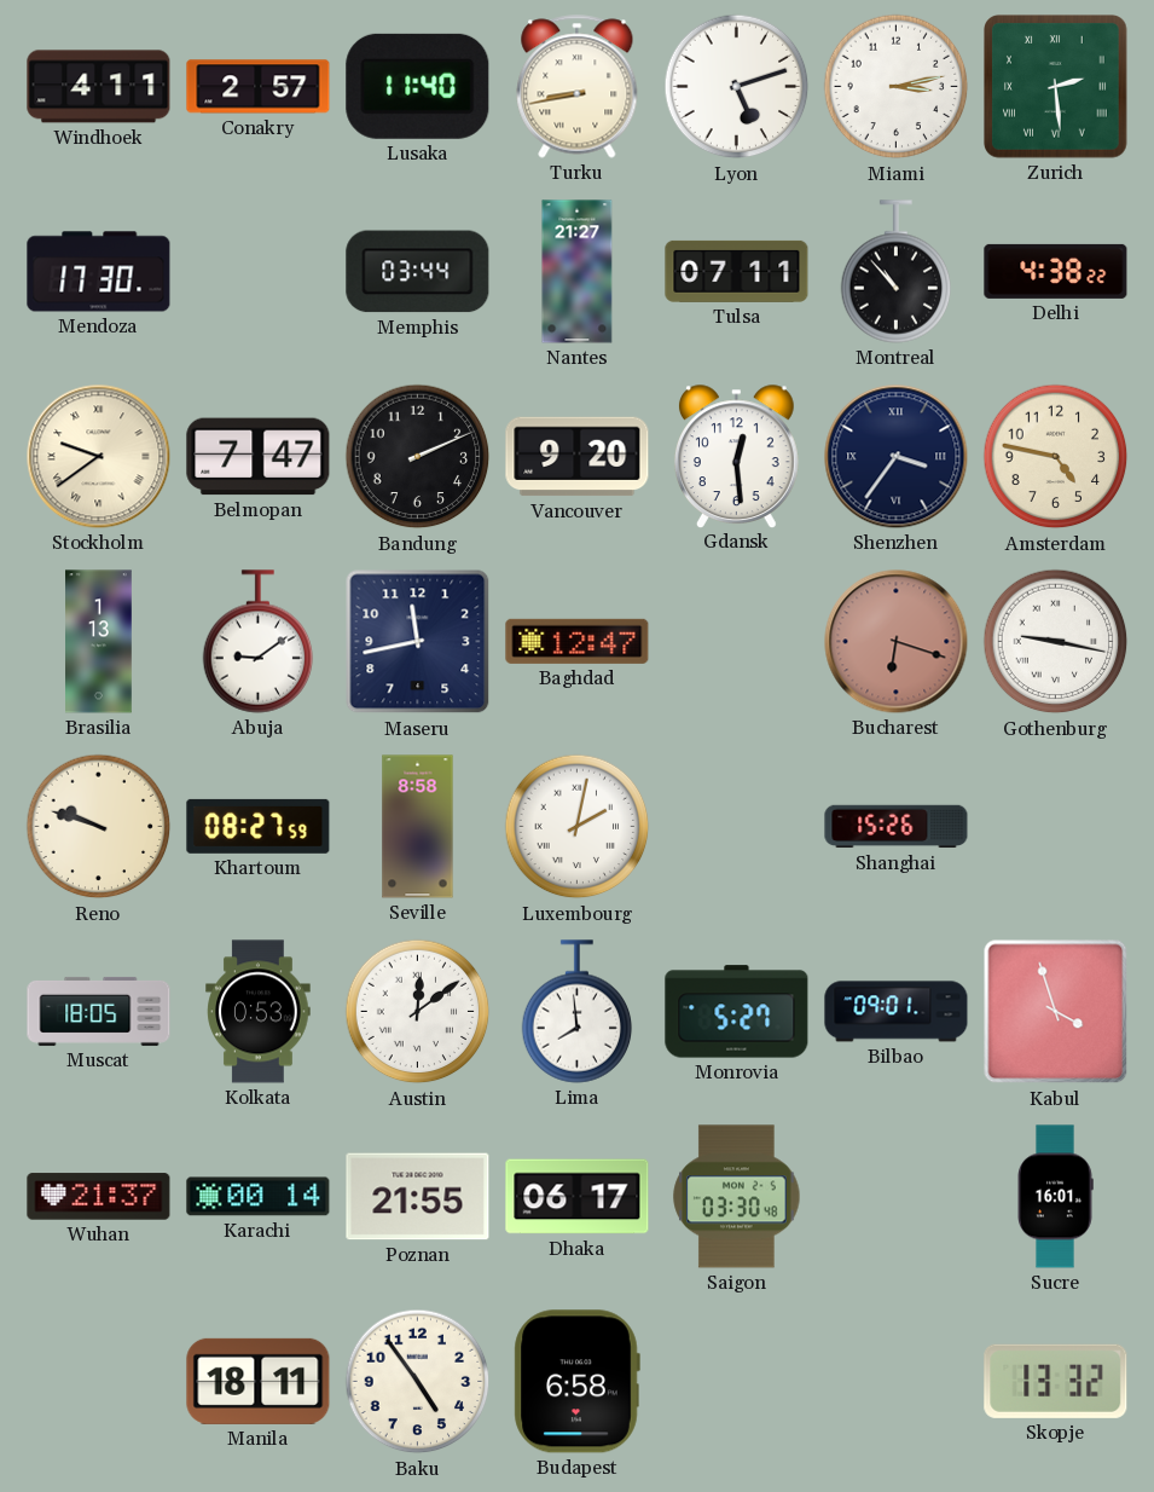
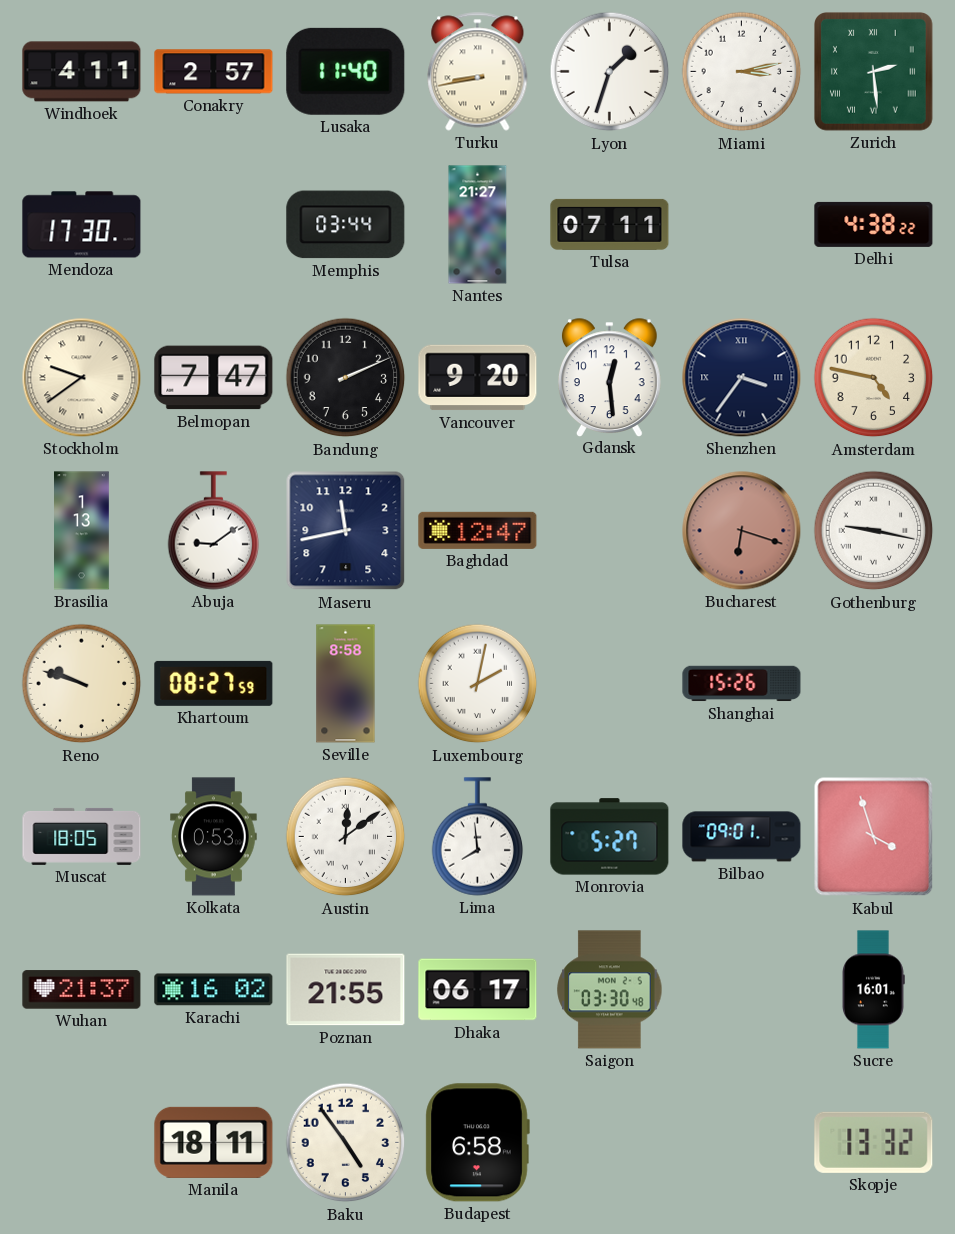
Lyon: 5:12 -> 1:33 (610, 72)
Montreal: 10:53 -> none (897, 272)
Karachi: 00:14 -> 16:02 (214, 990)
